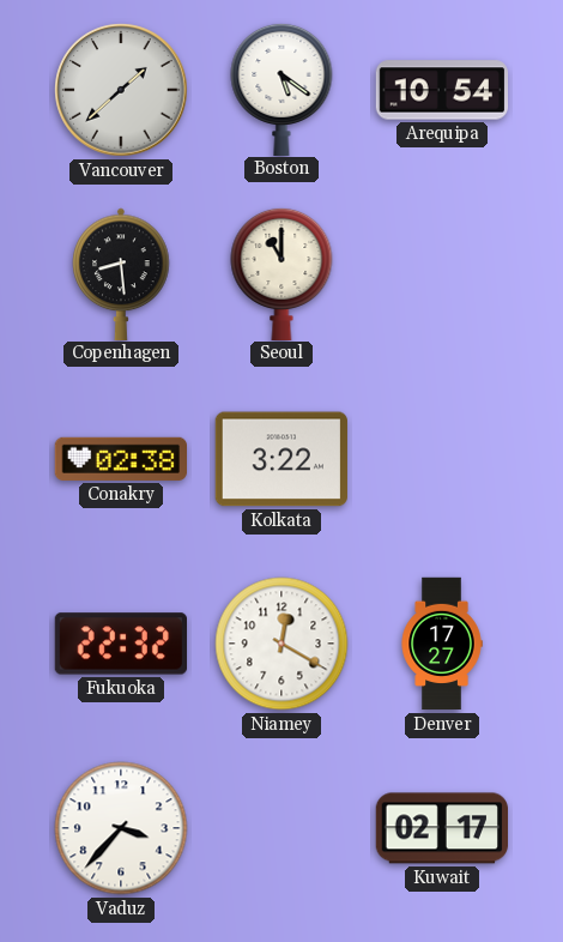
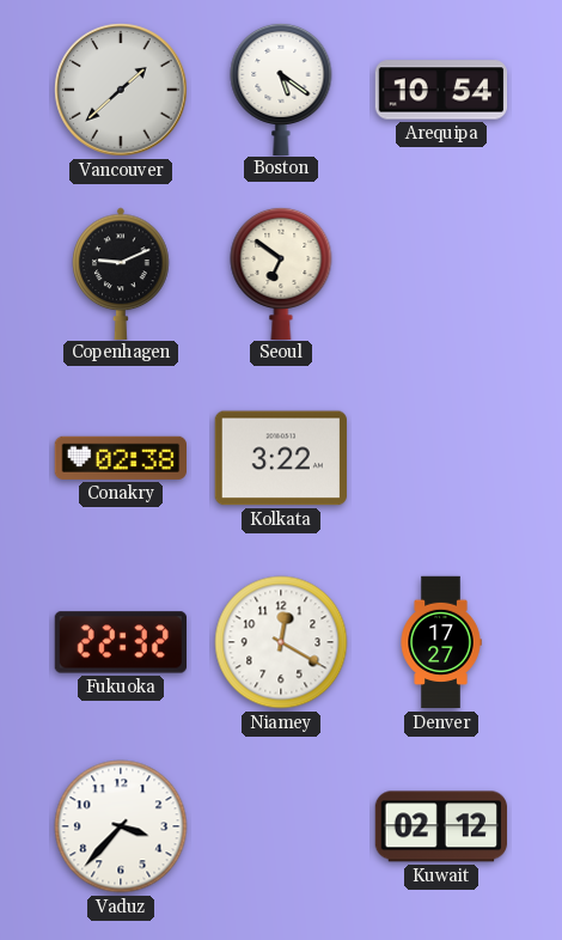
Copenhagen: 8:29 -> 9:11 (121, 273)
Seoul: 11:00 -> 6:51 (281, 273)
Kuwait: 02:17 -> 02:12 (440, 826)
